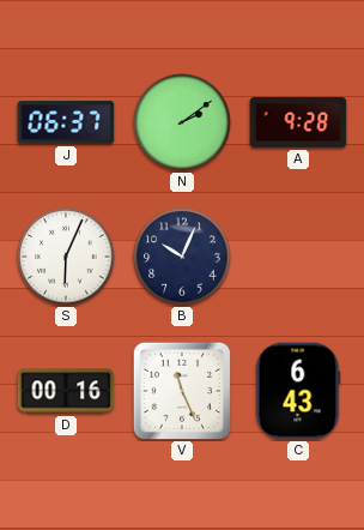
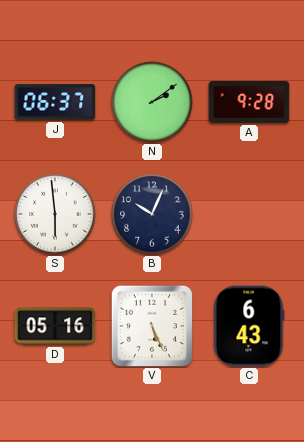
S: 6:04 -> 5:59 (55, 214)
D: 00:16 -> 05:16 (55, 326)
V: 11:26 -> 5:26 (151, 325)
